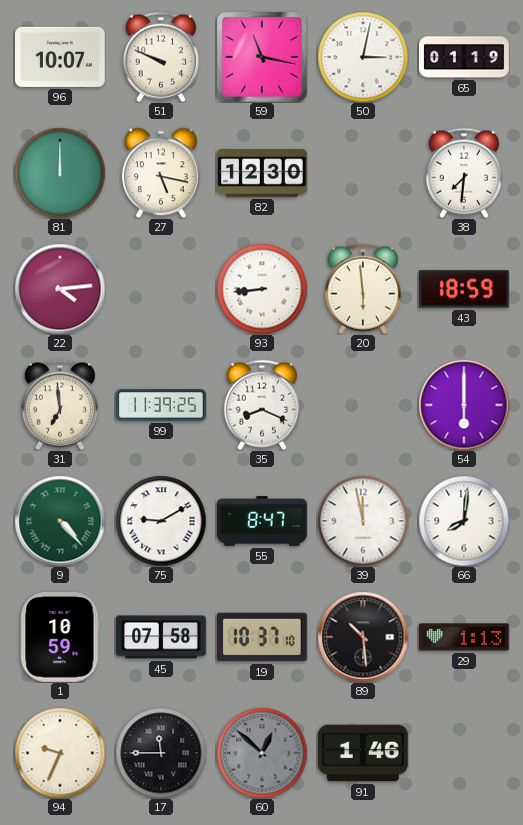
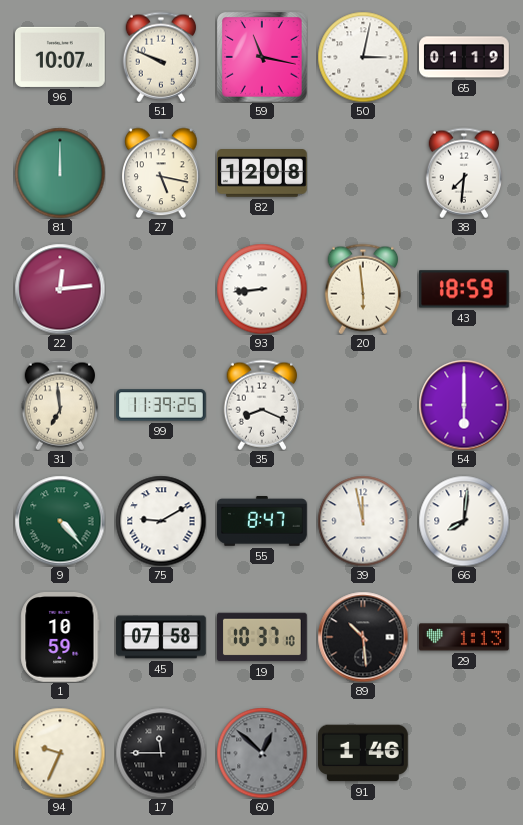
82: 12:30 -> 12:08 (263, 173)
22: 4:14 -> 12:14 (60, 289)
